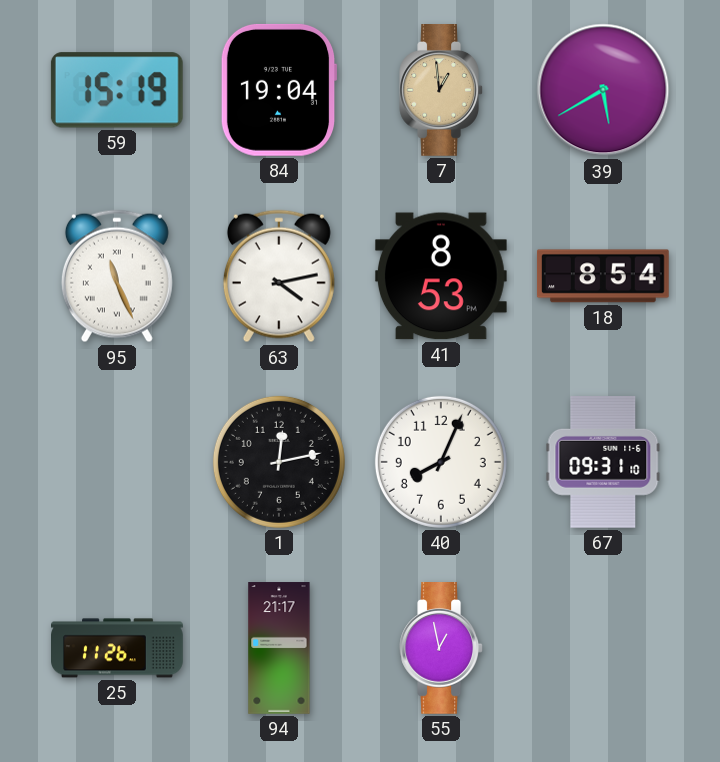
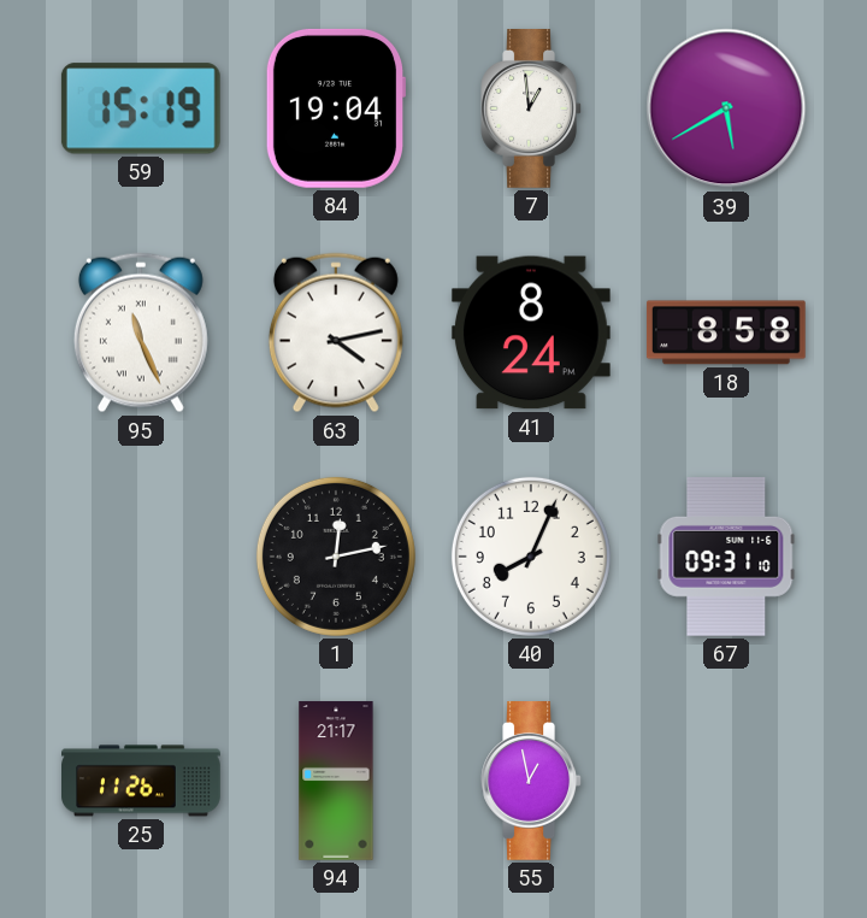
7 dial: champagne -> white (531, 110)
41: 8:53 -> 8:24 (531, 333)
18: 8:54 -> 8:58 (726, 333)
